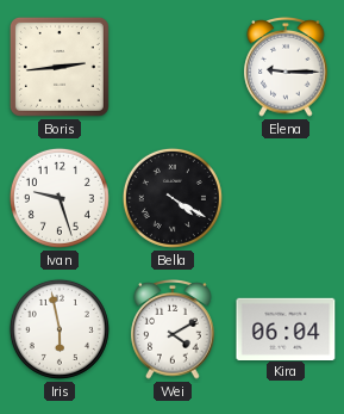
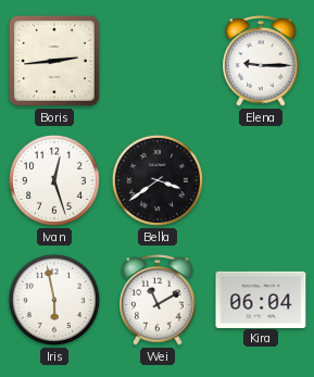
Ivan: 9:27 -> 12:27 (54, 180)
Bella: 4:20 -> 3:39 (158, 180)
Wei: 4:10 -> 11:10 (158, 300)
